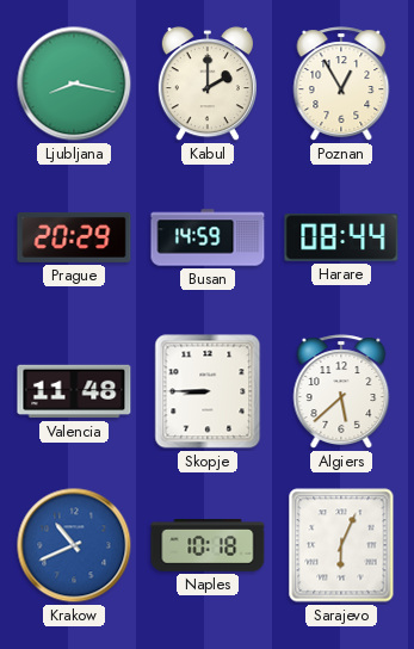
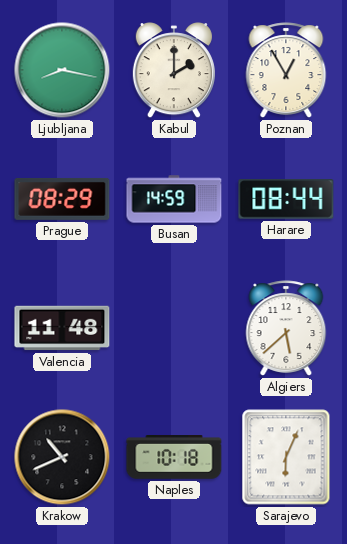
Prague: 20:29 -> 08:29 (62, 199)
Skopje: 8:45 -> none (208, 391)
Krakow dial: blue -> black (62, 457)
